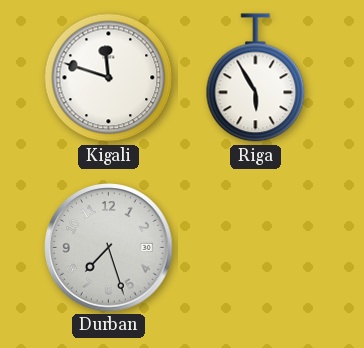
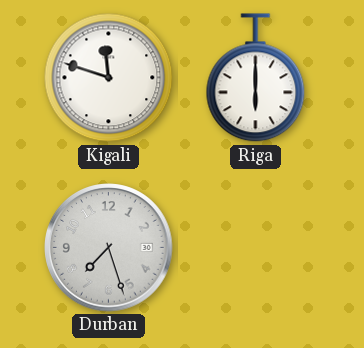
Riga: 5:55 -> 6:00 (256, 78)
